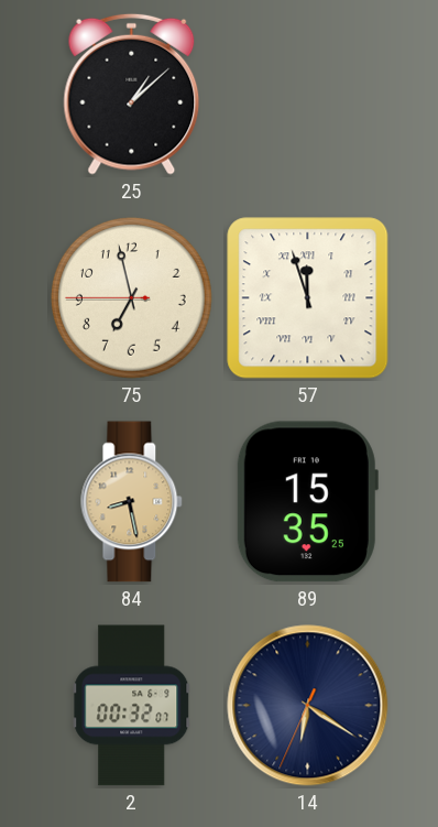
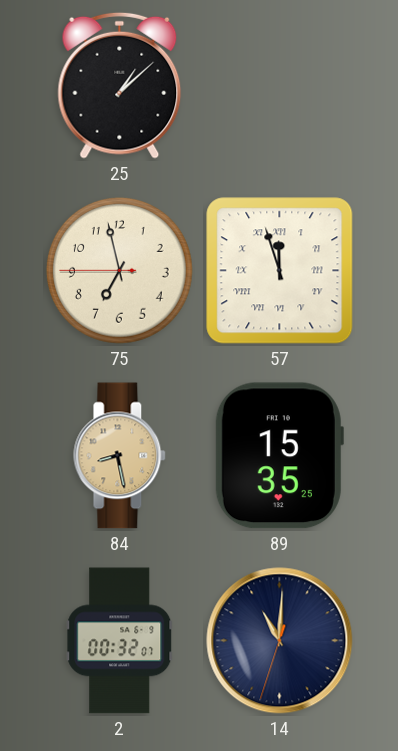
14: 6:20 -> 11:00 (280, 641)
